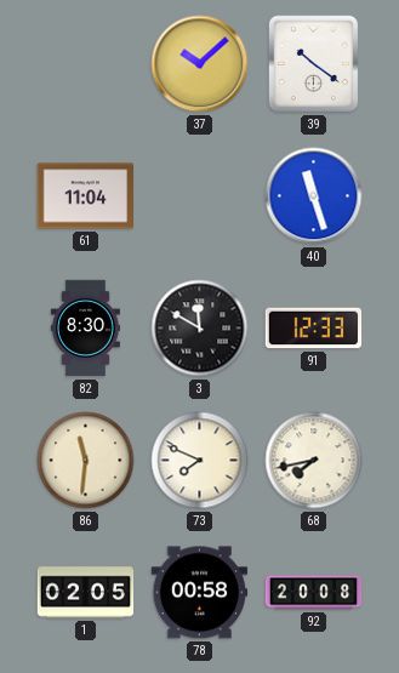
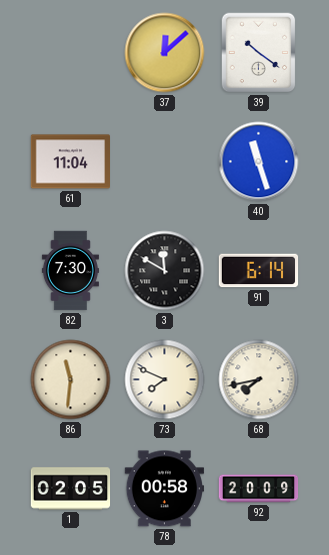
37: 10:08 -> 12:08 (165, 53)
82: 8:30 -> 7:30 (70, 271)
91: 12:33 -> 6:14 (259, 271)
92: 20:08 -> 20:09 (259, 489)
